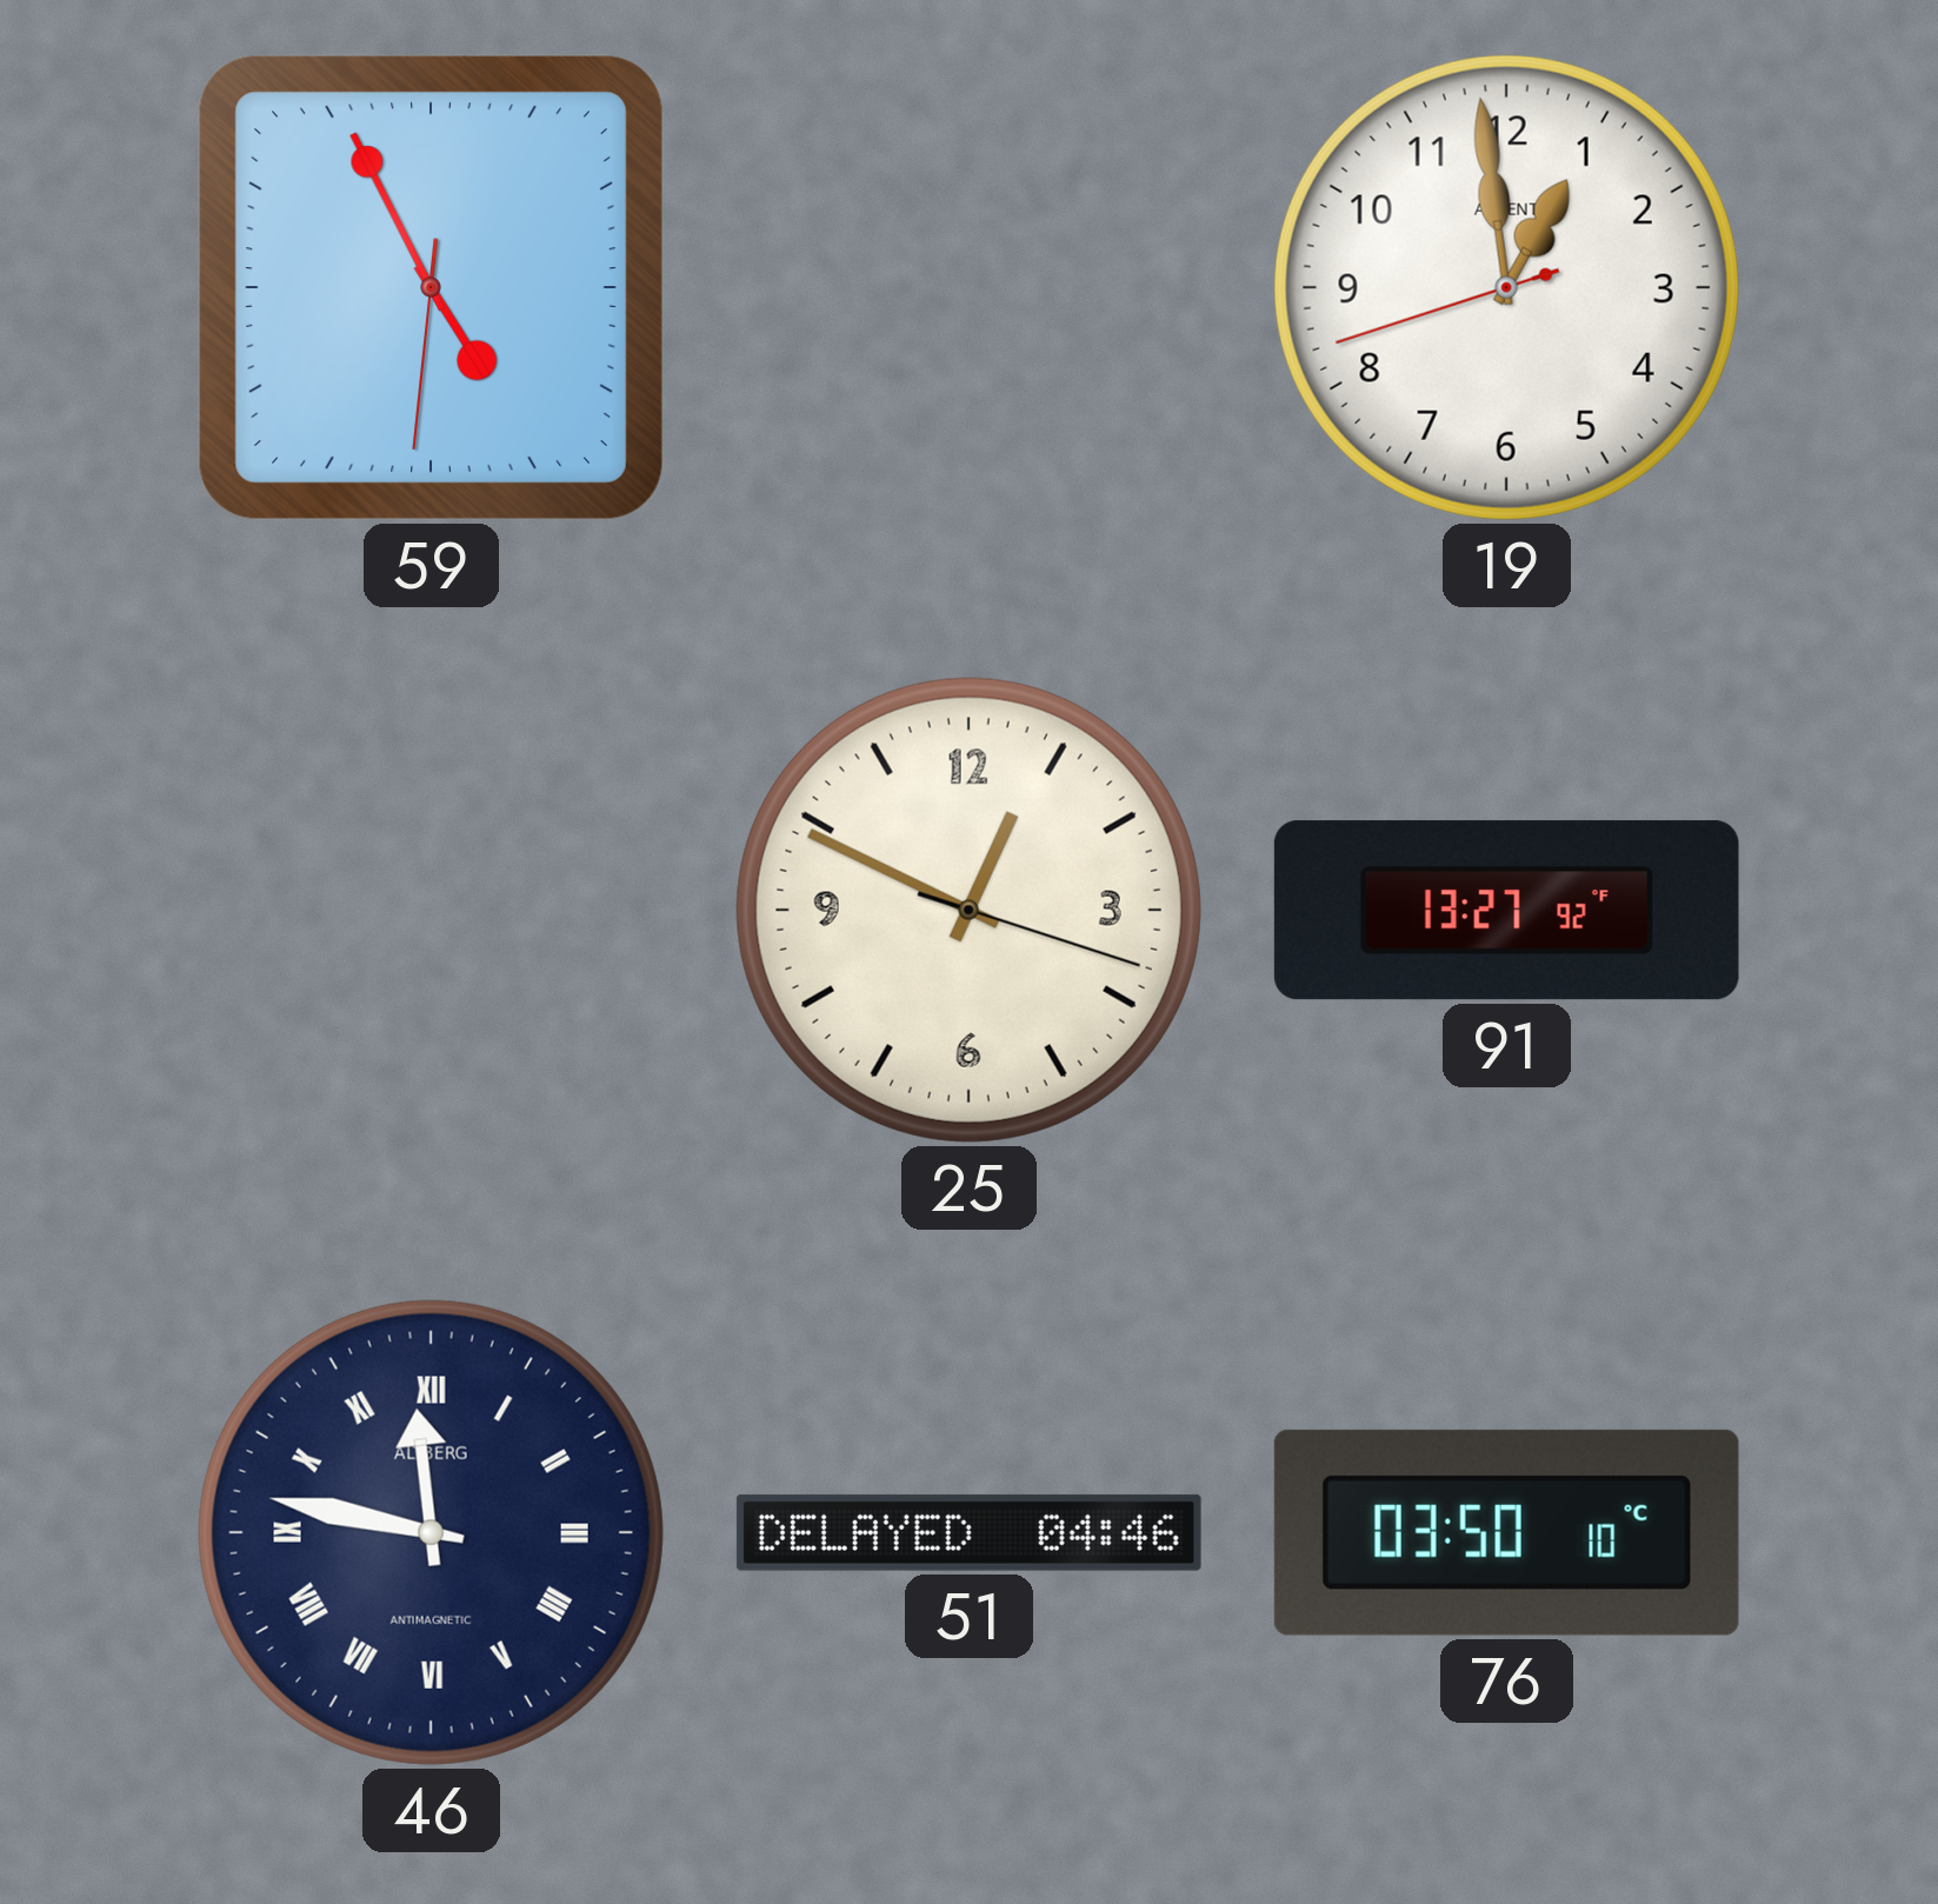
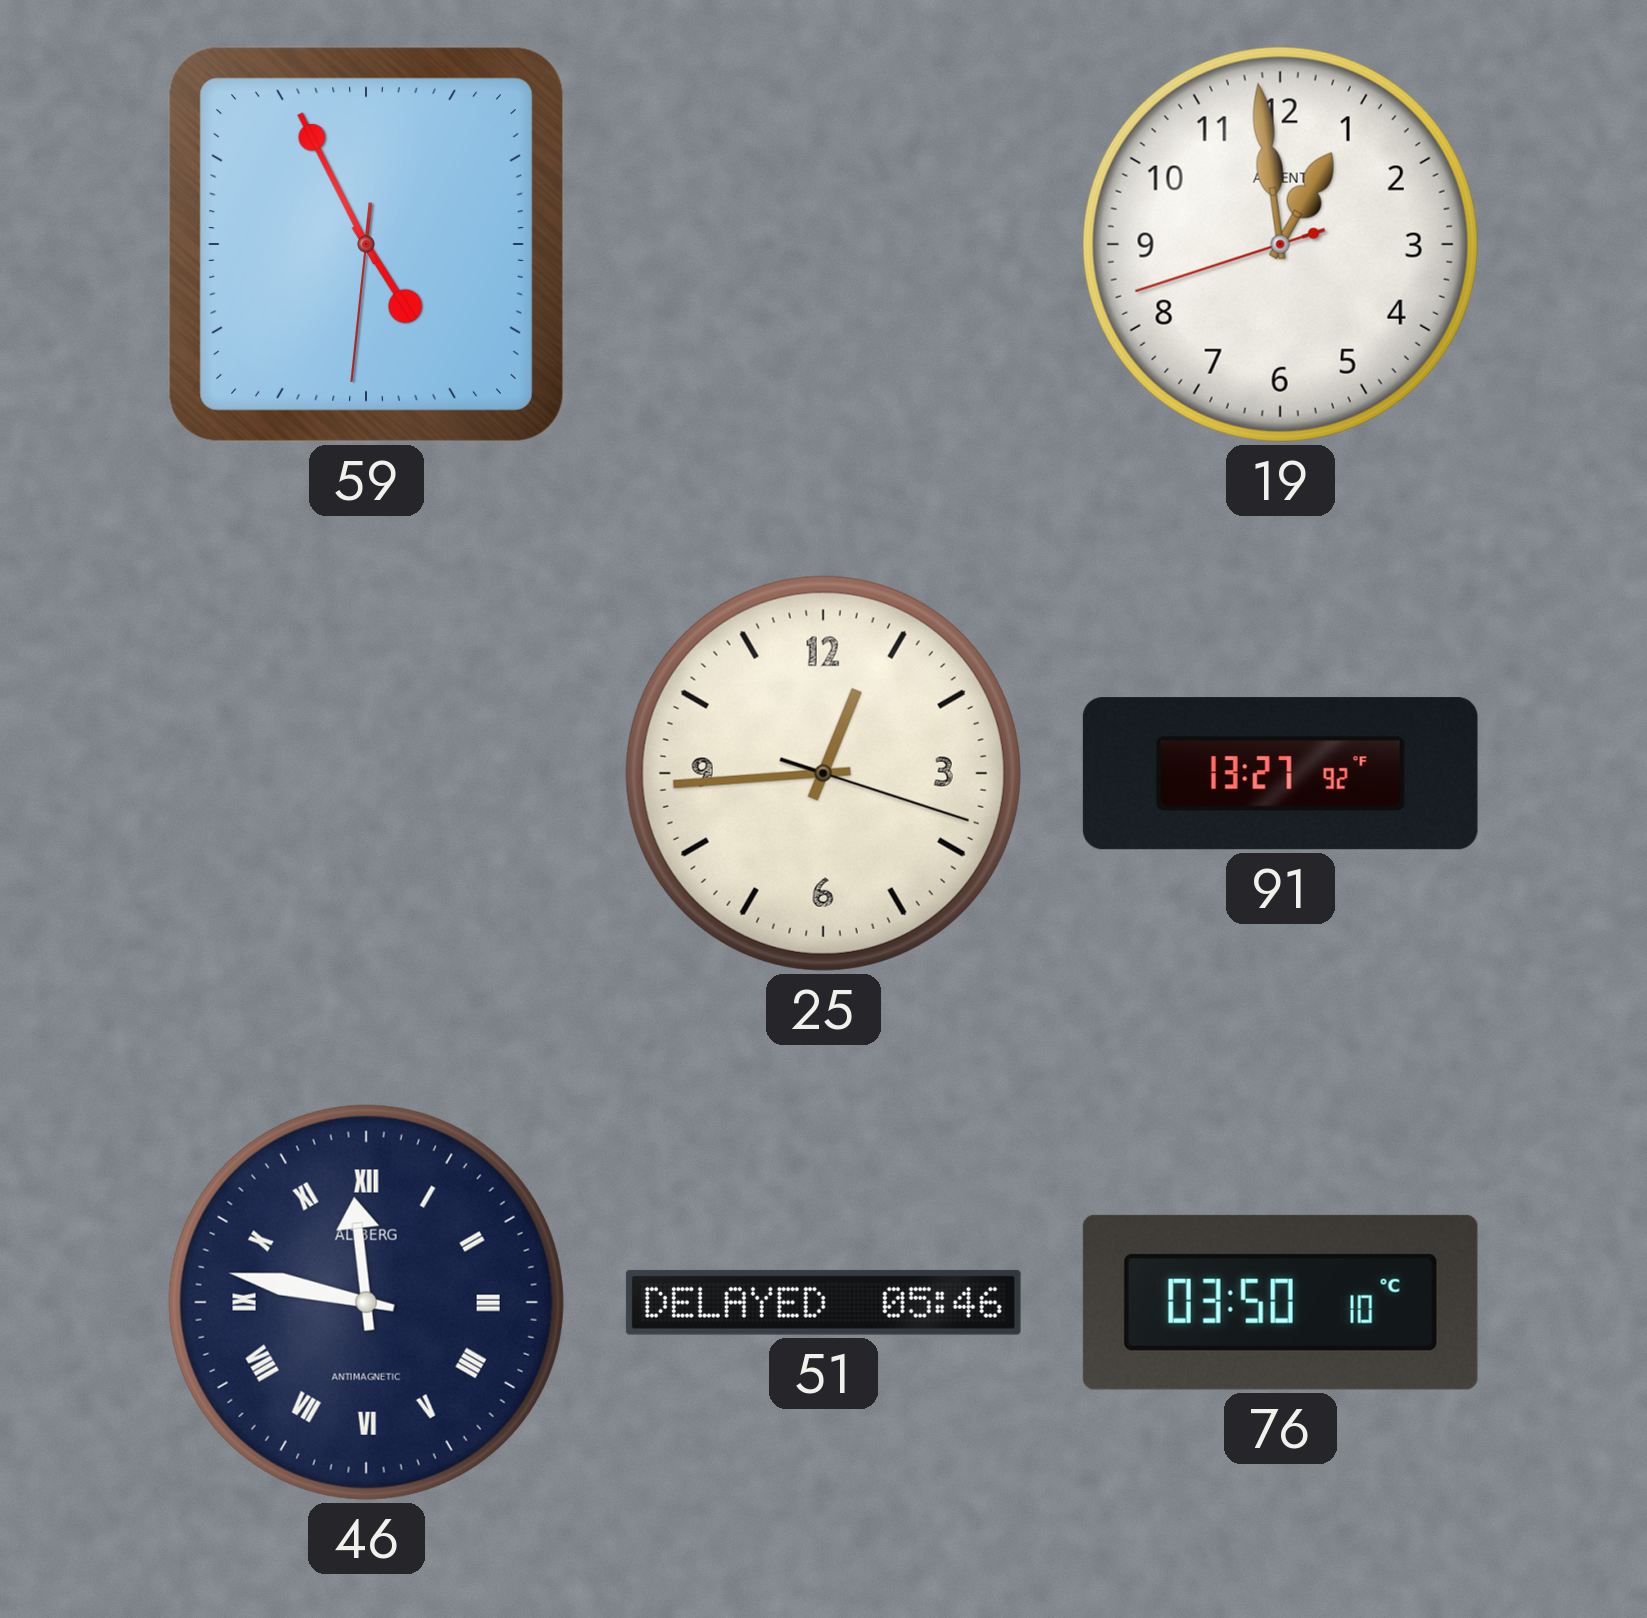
25: 12:49 -> 12:44 (823, 773)
51: 04:46 -> 05:46 (823, 1302)
